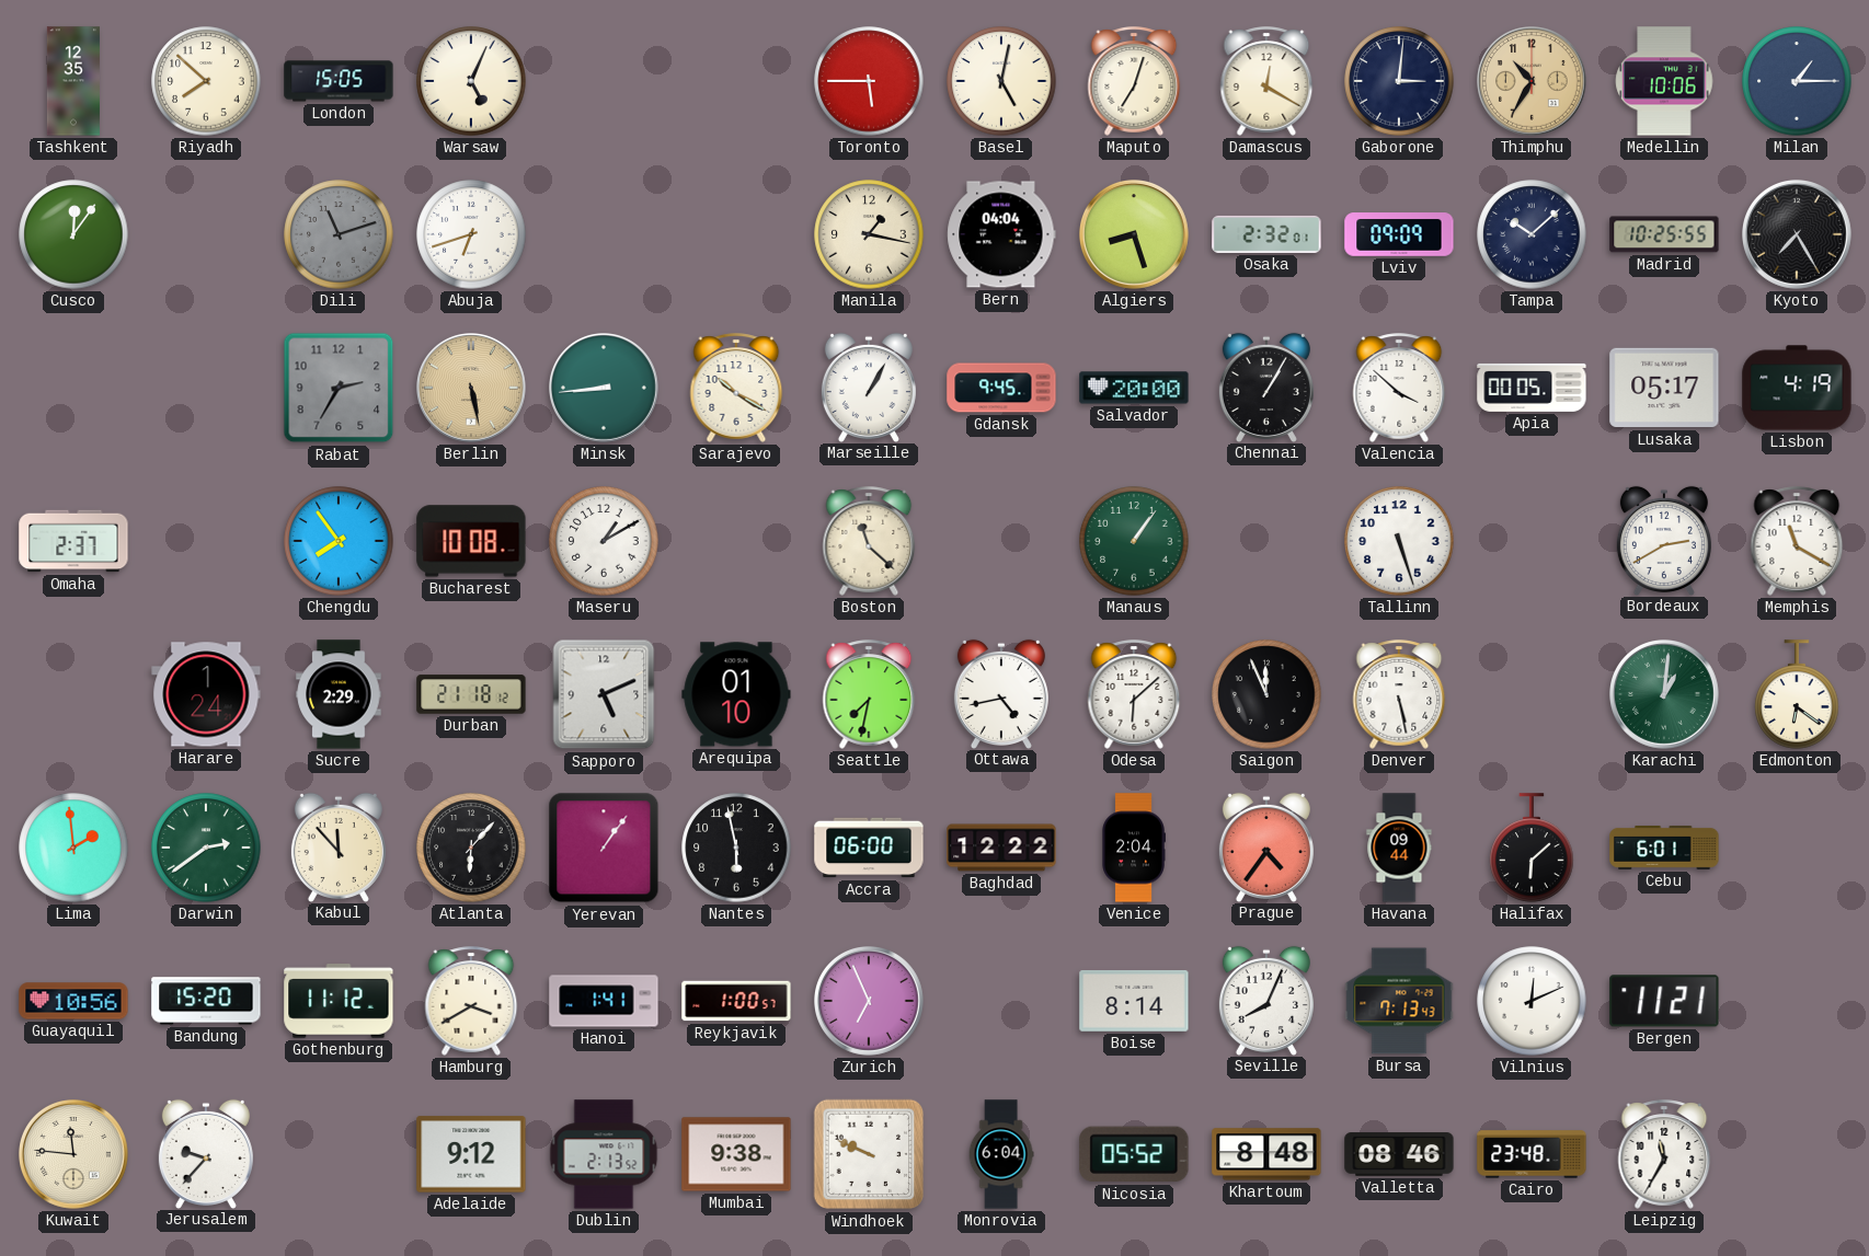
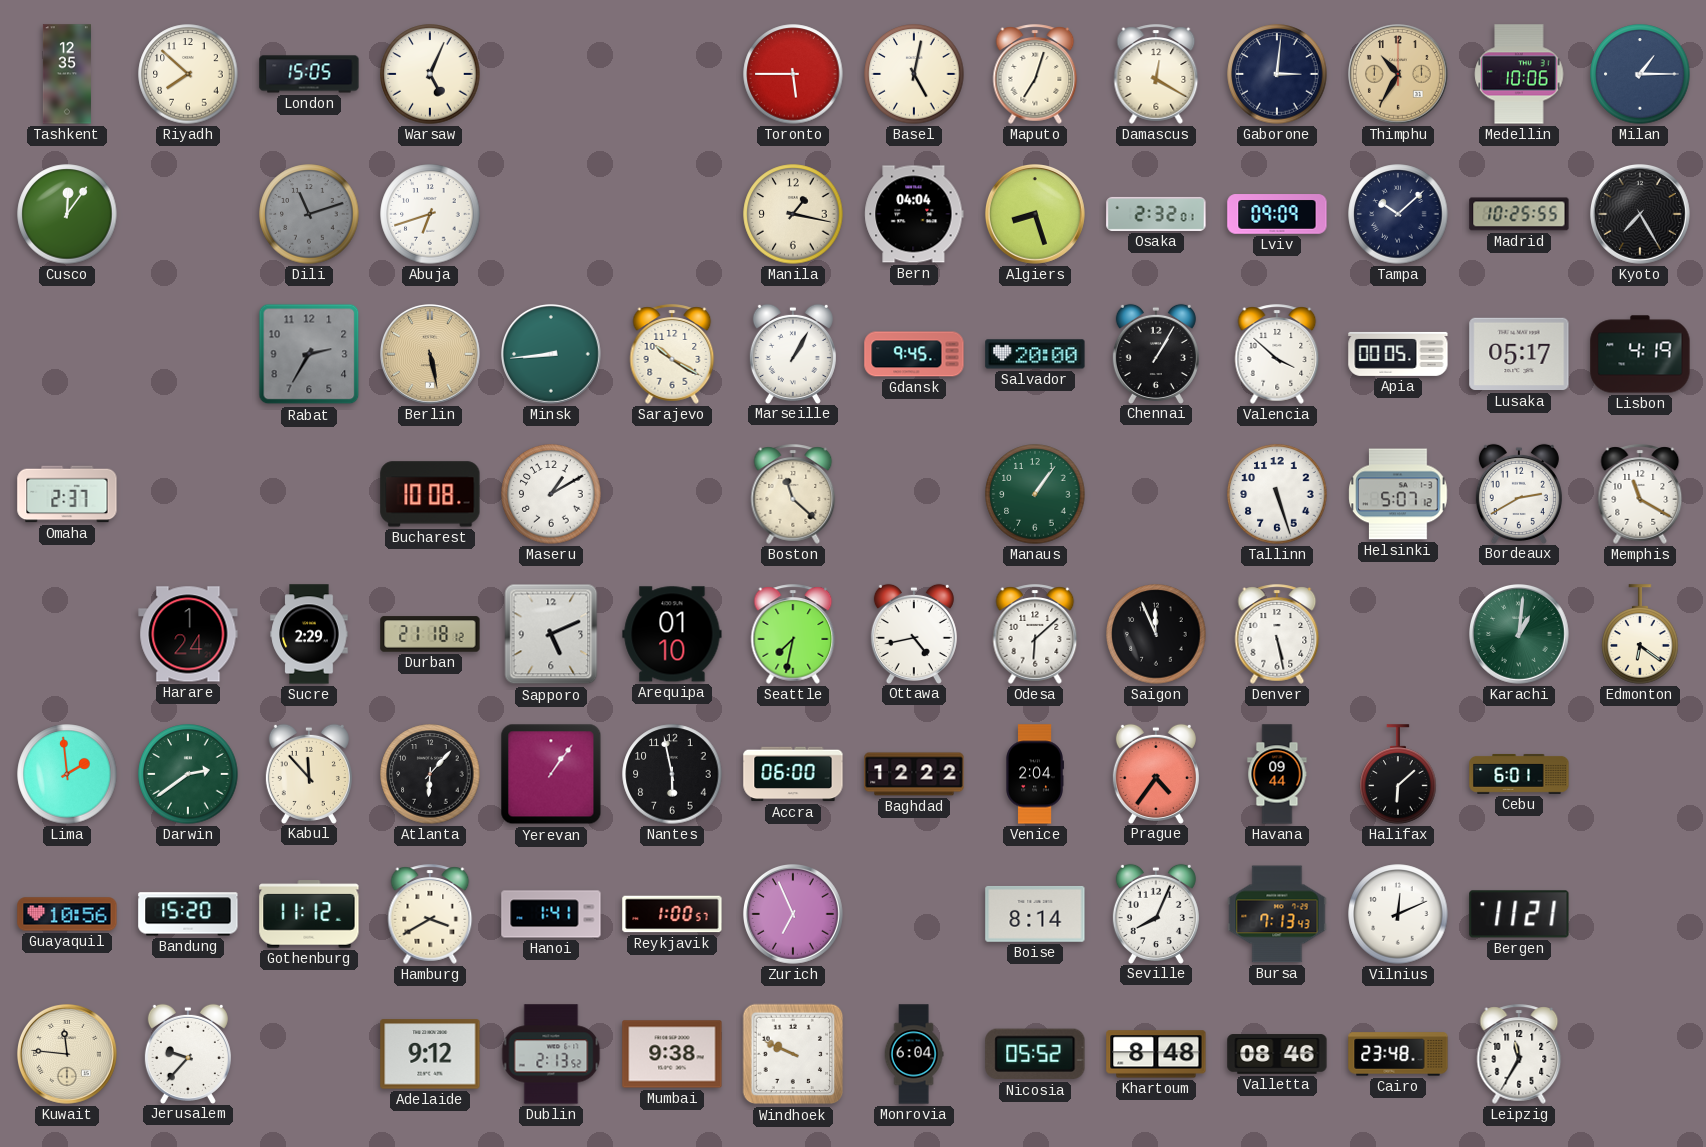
Chengdu: 7:54 -> none (339, 541)
Helsinki: none -> 5:07 (1398, 494)
